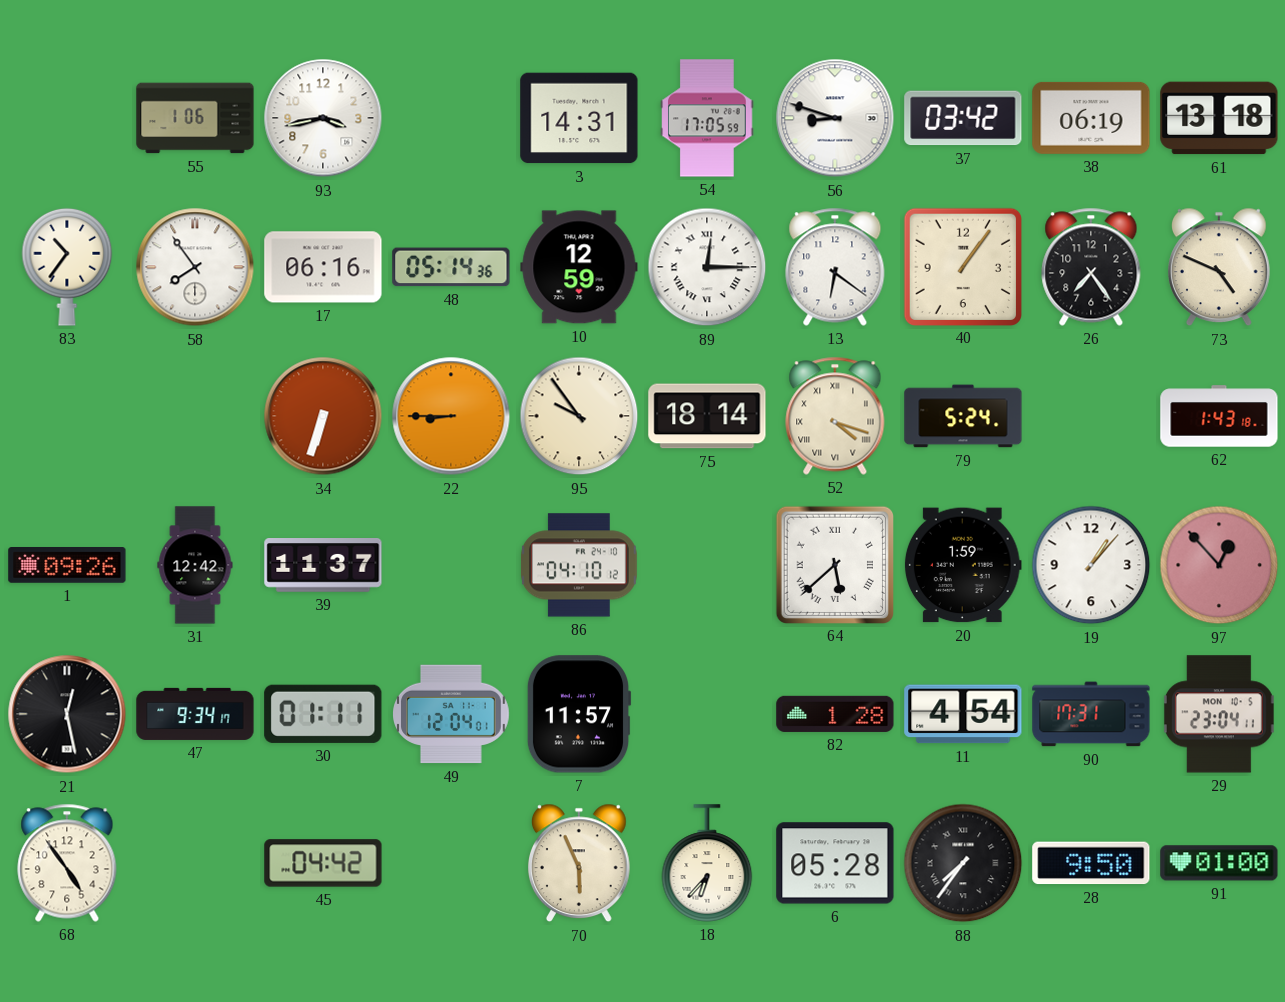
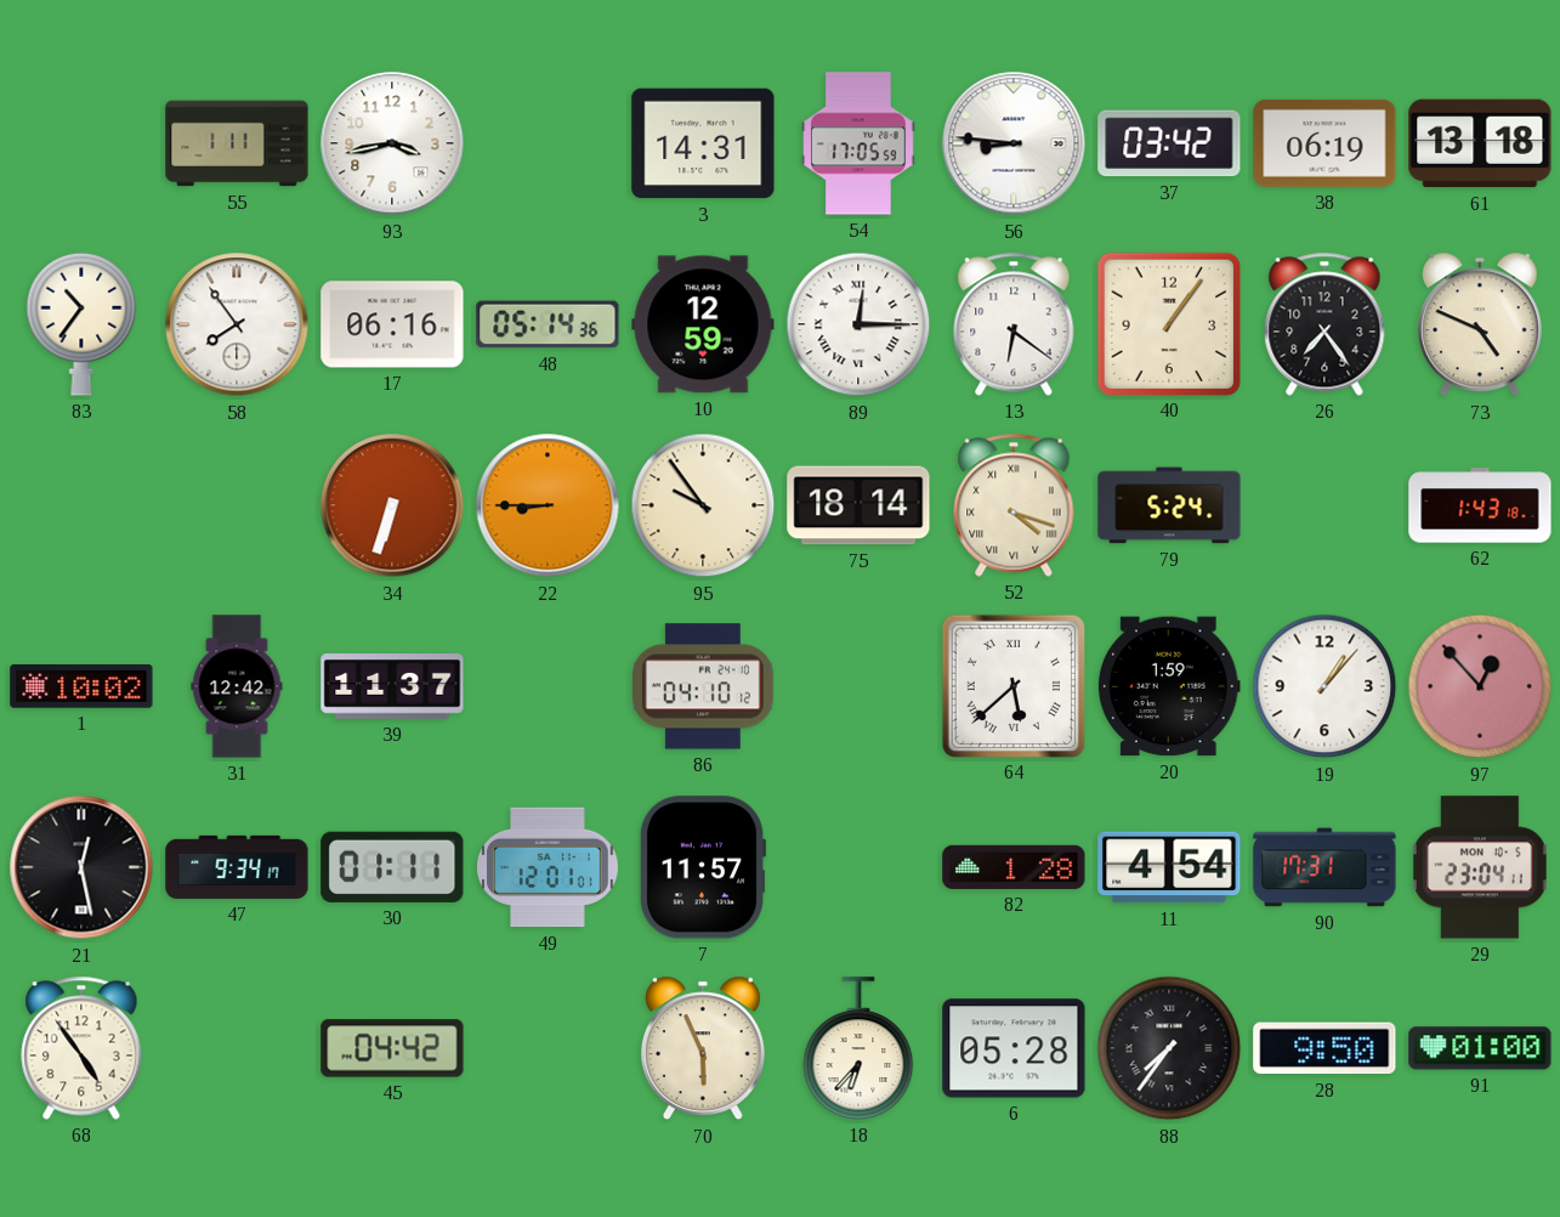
55: 1:06 -> 1:11 (237, 143)
56: 8:48 -> 8:46 (1014, 143)
1: 09:26 -> 10:02 (81, 687)
49: 12:04 -> 12:01 (548, 867)
